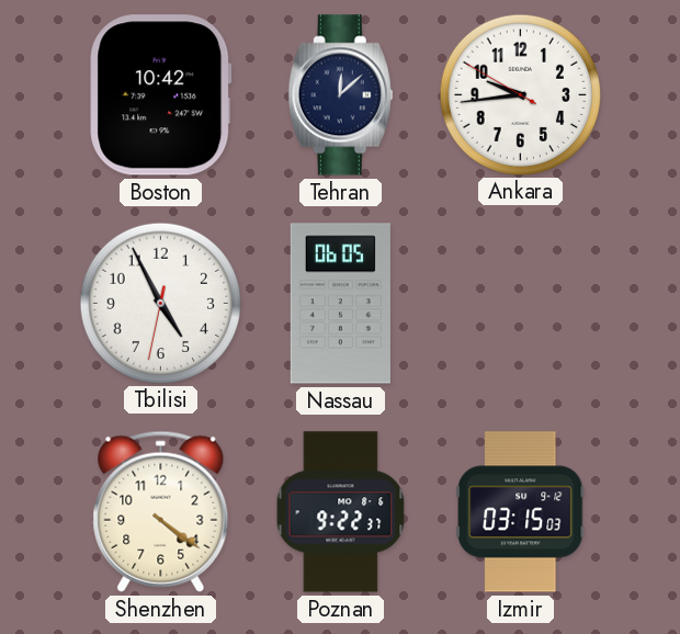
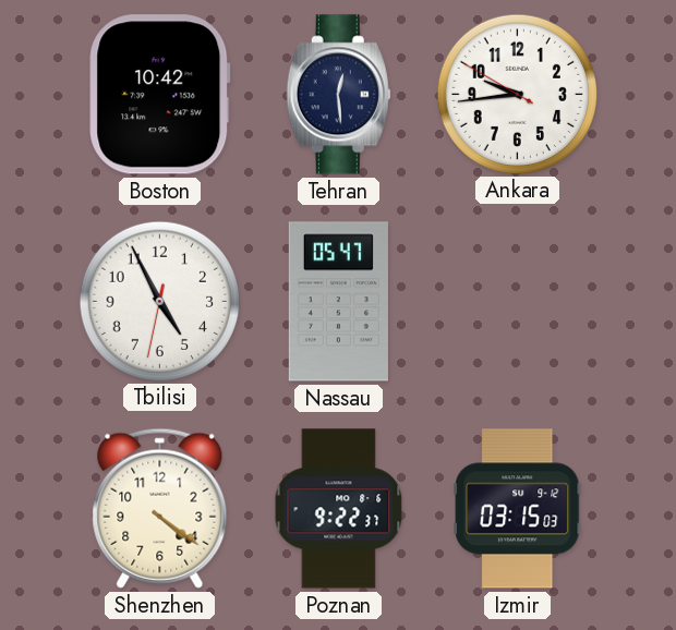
Tehran: 12:08 -> 12:29 (338, 95)
Nassau: 06:05 -> 05:47 (338, 302)
